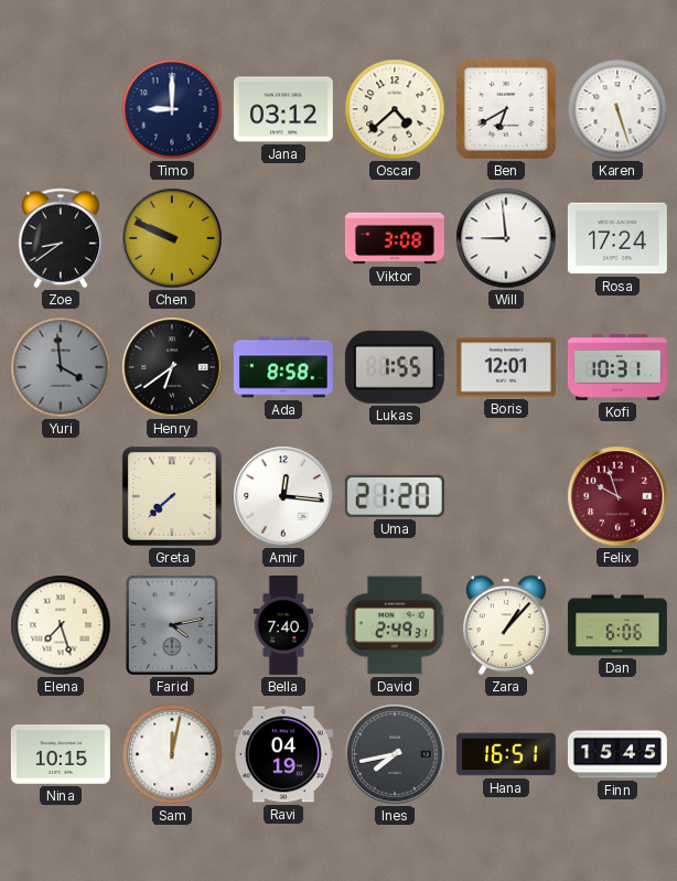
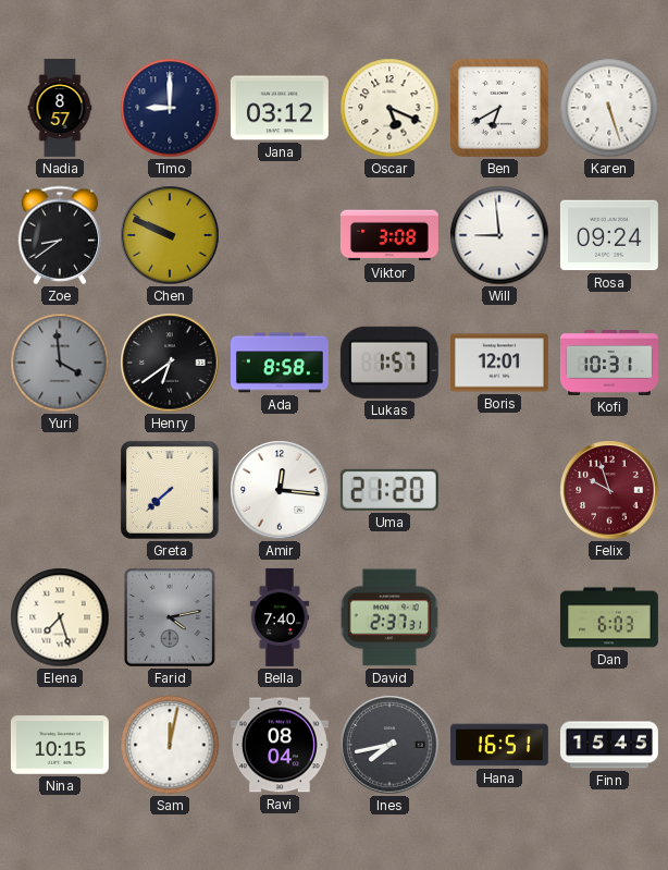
Nadia: none -> 8:57 (60, 109)
Oscar: 4:38 -> 5:19 (389, 108)
Rosa: 17:24 -> 09:24 (609, 235)
Lukas: 1:55 -> 1:57 (389, 363)
David: 2:49 -> 2:37 (389, 617)
Zara: 1:07 -> none (506, 625)
Dan: 6:06 -> 6:03 (609, 617)
Ravi: 04:19 -> 08:04 (280, 745)
